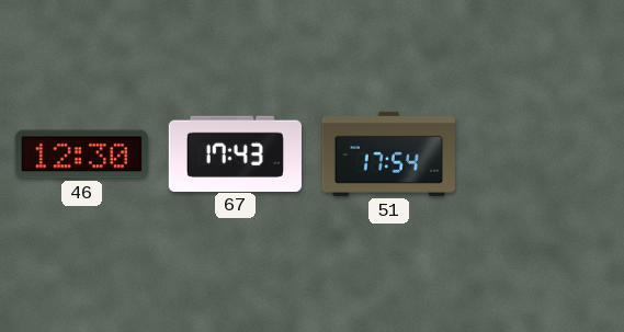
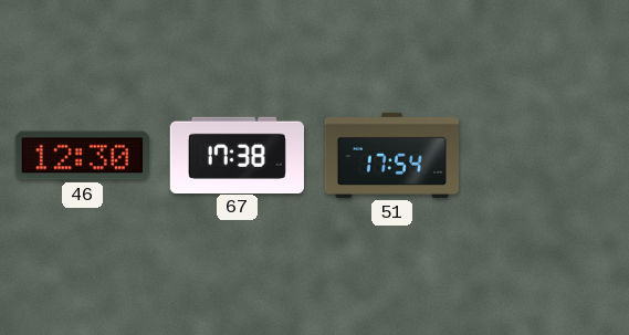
67: 17:43 -> 17:38 (237, 155)
